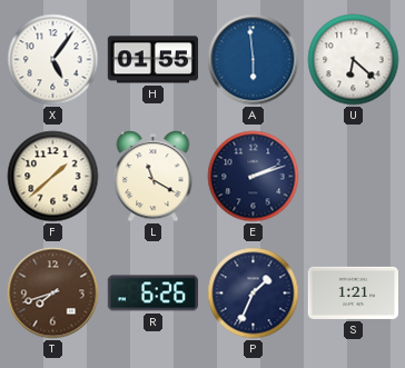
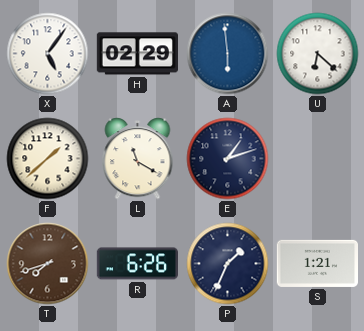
H: 01:55 -> 02:29 (137, 54)
E: 2:12 -> 1:12 (228, 159)
